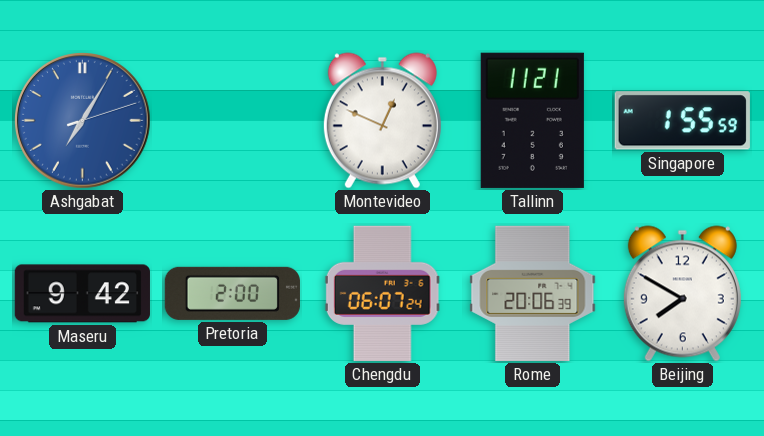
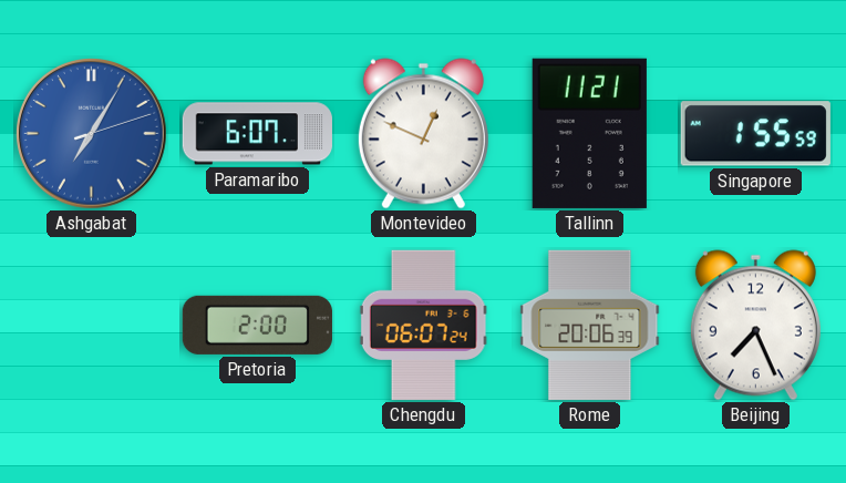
Paramaribo: none -> 6:07 (257, 134)
Maseru: 9:42 -> none (82, 294)
Beijing: 7:50 -> 7:26 (755, 326)
